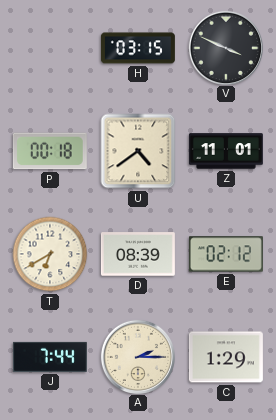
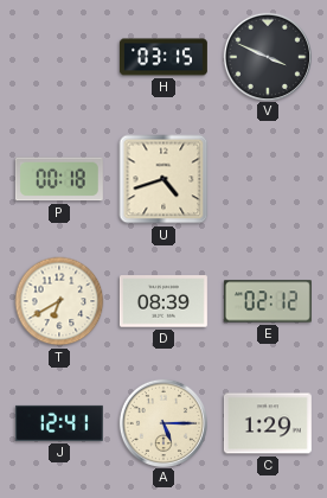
U: 4:39 -> 4:42 (163, 179)
Z: 11:01 -> none (226, 151)
J: 7:44 -> 12:41 (59, 423)
A: 2:15 -> 5:15 (162, 422)
